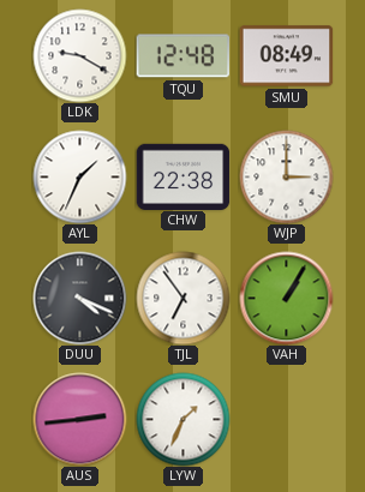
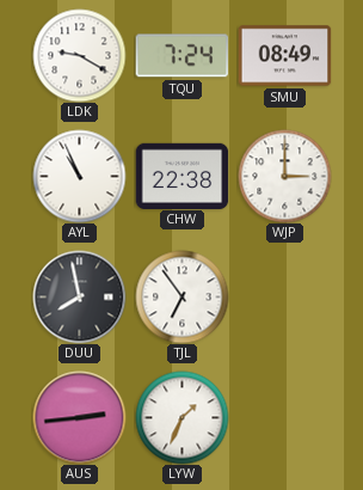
TQU: 12:48 -> 7:24 (181, 56)
AYL: 1:34 -> 10:56 (79, 176)
DUU: 4:19 -> 7:58 (79, 296)
VAH: 1:05 -> none (286, 298)
